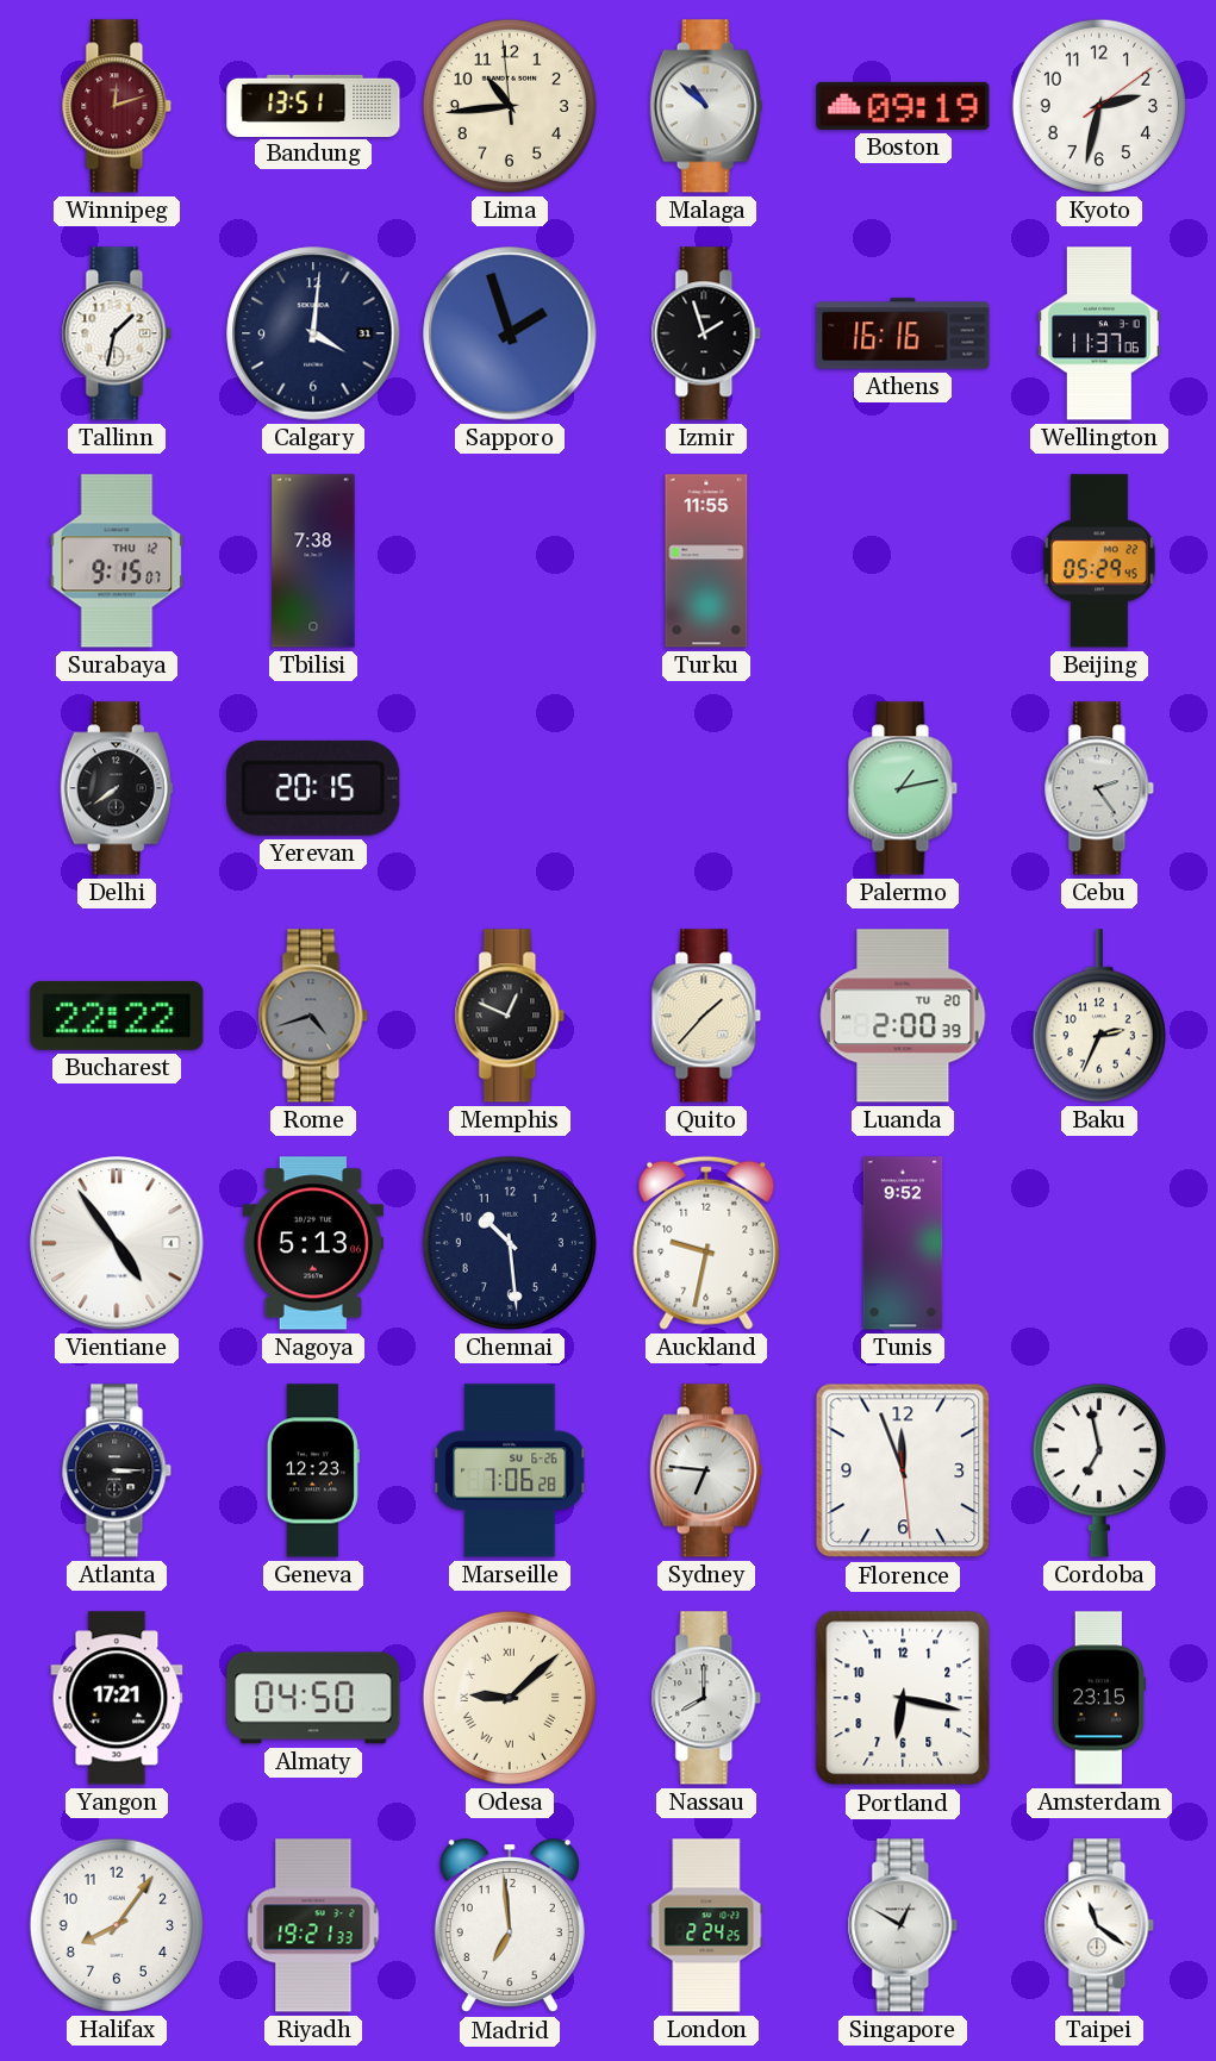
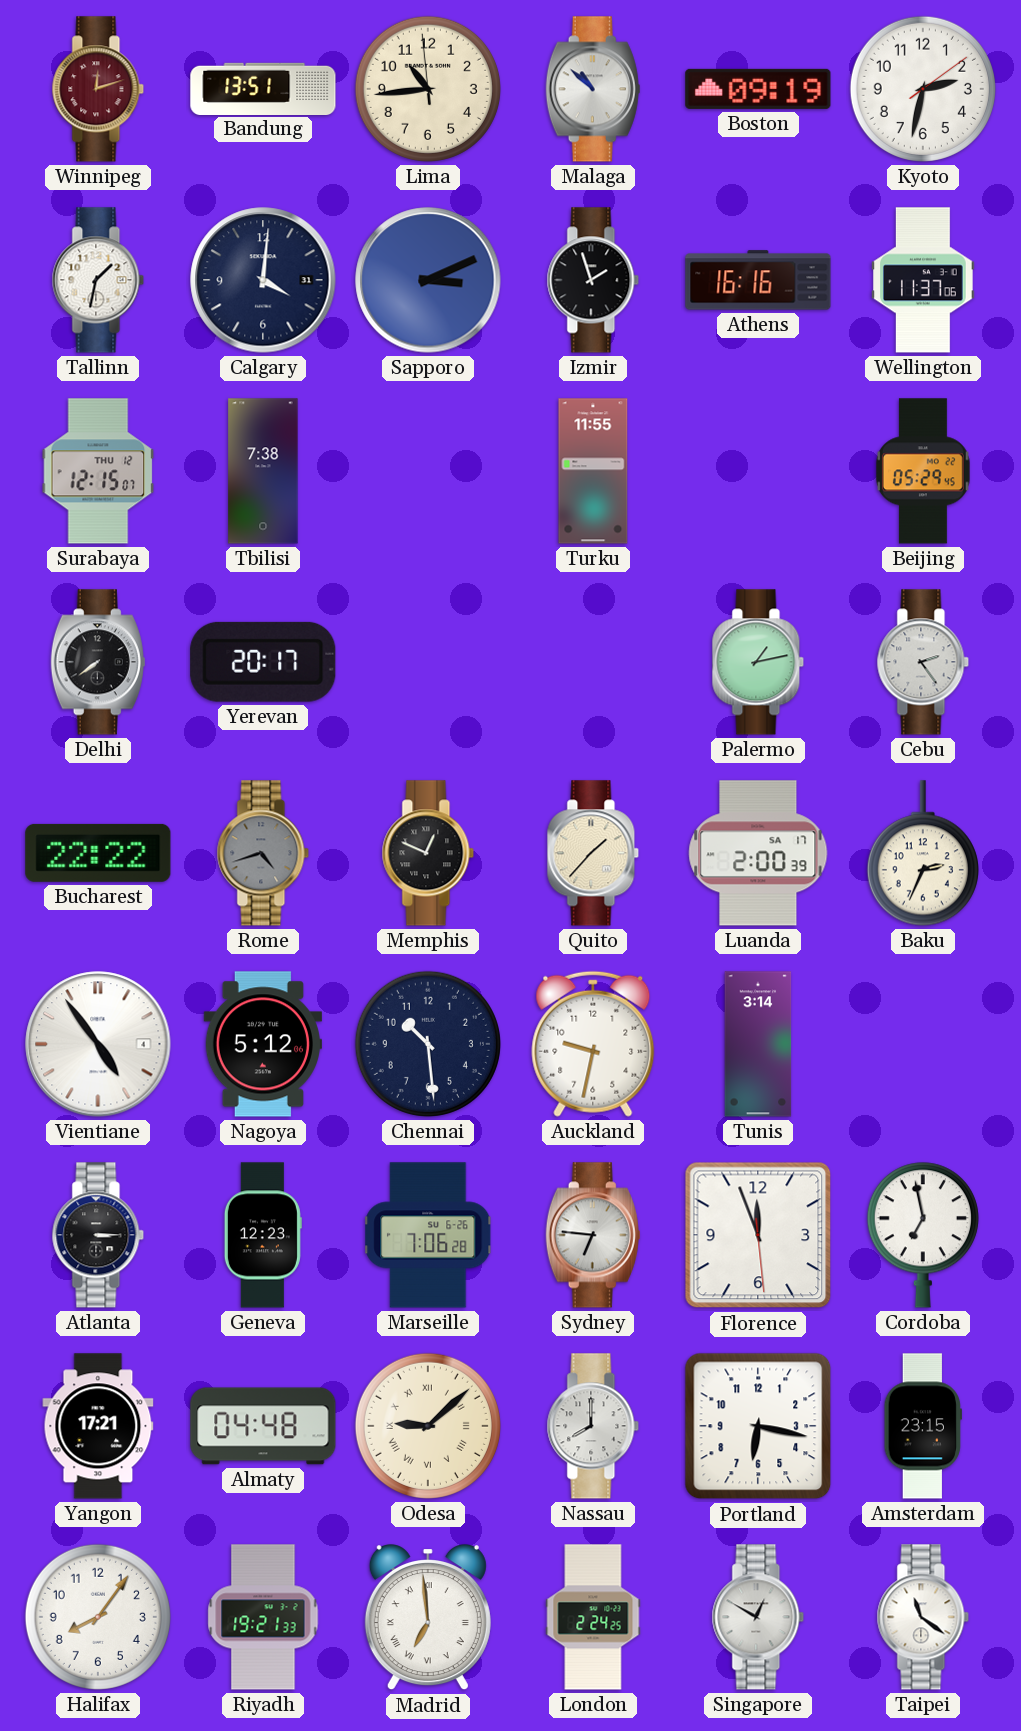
Sapporo: 1:57 -> 3:11 (428, 280)
Surabaya: 9:15 -> 12:15 (98, 471)
Yerevan: 20:15 -> 20:17 (263, 662)
Luanda date: TU 20 -> SA 17 (758, 853)
Nagoya: 5:13 -> 5:12 (263, 1044)
Tunis: 9:52 -> 3:14 (758, 1044)
Almaty: 04:50 -> 04:48 (263, 1426)
Madrid numerals: Arabic -> Roman (428, 1618)
